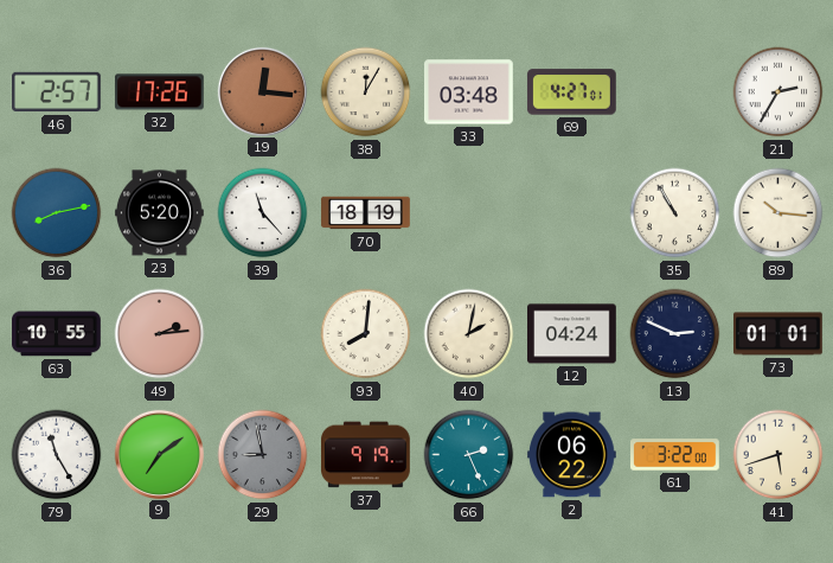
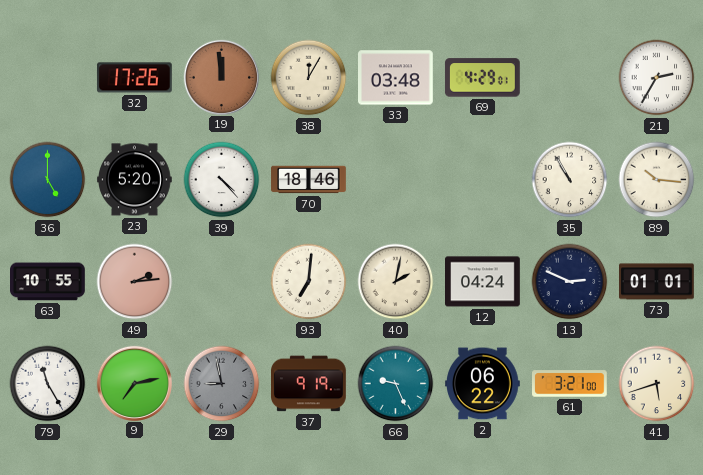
46: 2:57 -> none (57, 92)
19: 12:16 -> 11:59 (221, 77)
69: 4:27 -> 4:29 (482, 78)
36: 8:13 -> 5:00 (48, 180)
39: 11:23 -> 4:23 (222, 180)
70: 18:19 -> 18:46 (309, 180)
93: 8:01 -> 7:01 (309, 282)
9: 7:09 -> 7:13 (134, 383)
66: 2:26 -> 9:26 (396, 384)
61: 3:22 -> 3:21 (570, 384)
